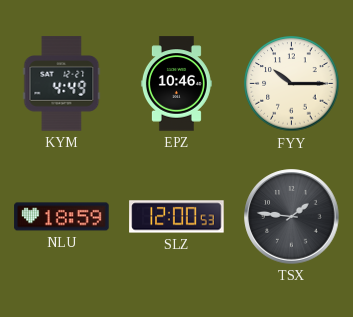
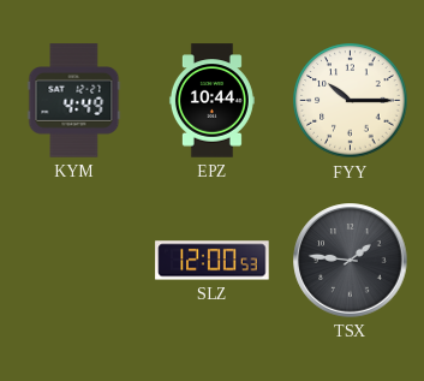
EPZ: 10:46 -> 10:44 (211, 101)
NLU: 18:59 -> none (62, 217)
